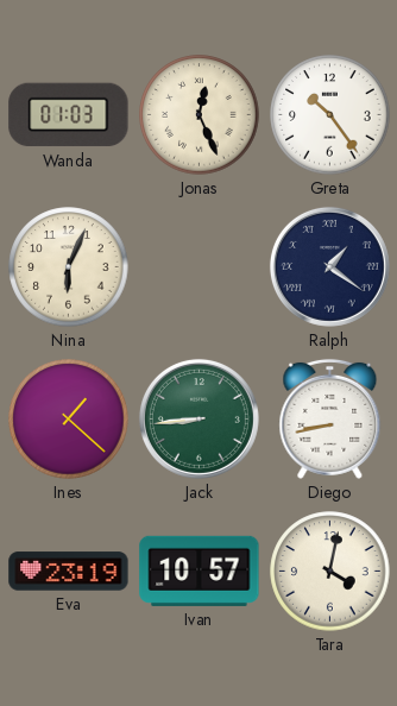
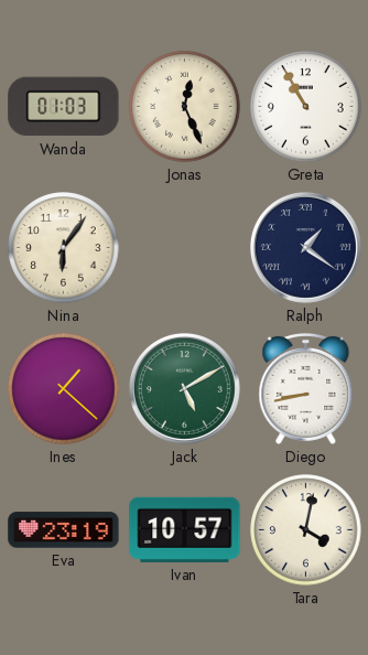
Greta: 10:24 -> 10:55 (306, 107)
Nina: 6:04 -> 6:06 (64, 248)
Jack: 8:44 -> 5:10 (184, 388)
